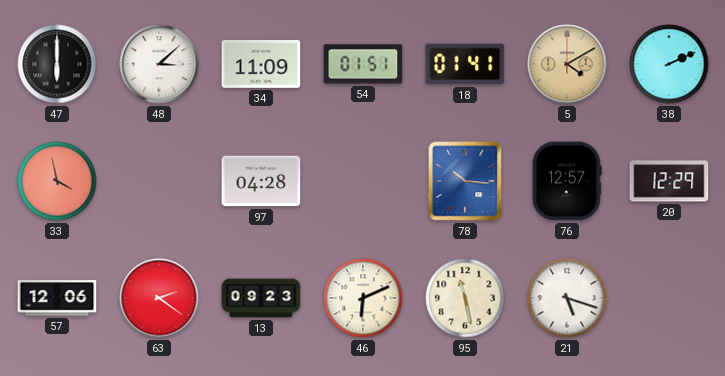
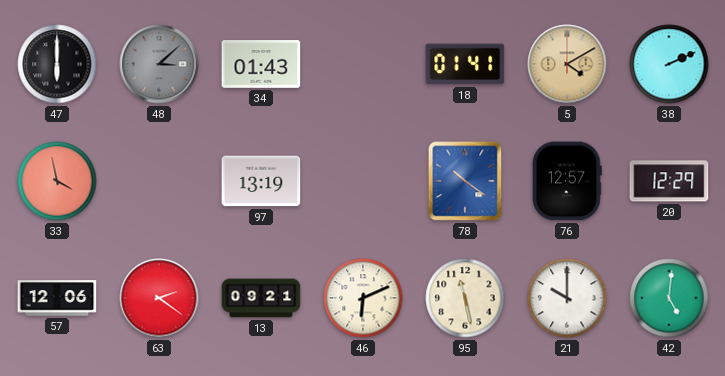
48 dial: white -> grey (159, 64)
34: 11:09 -> 01:43 (261, 65)
54: 01:51 -> none (363, 64)
97: 04:28 -> 13:19 (261, 181)
78: 10:16 -> 10:21 (465, 181)
13: 09:23 -> 09:21 (261, 298)
21: 5:18 -> 10:00 (567, 298)
42: none -> 5:01 (669, 298)
